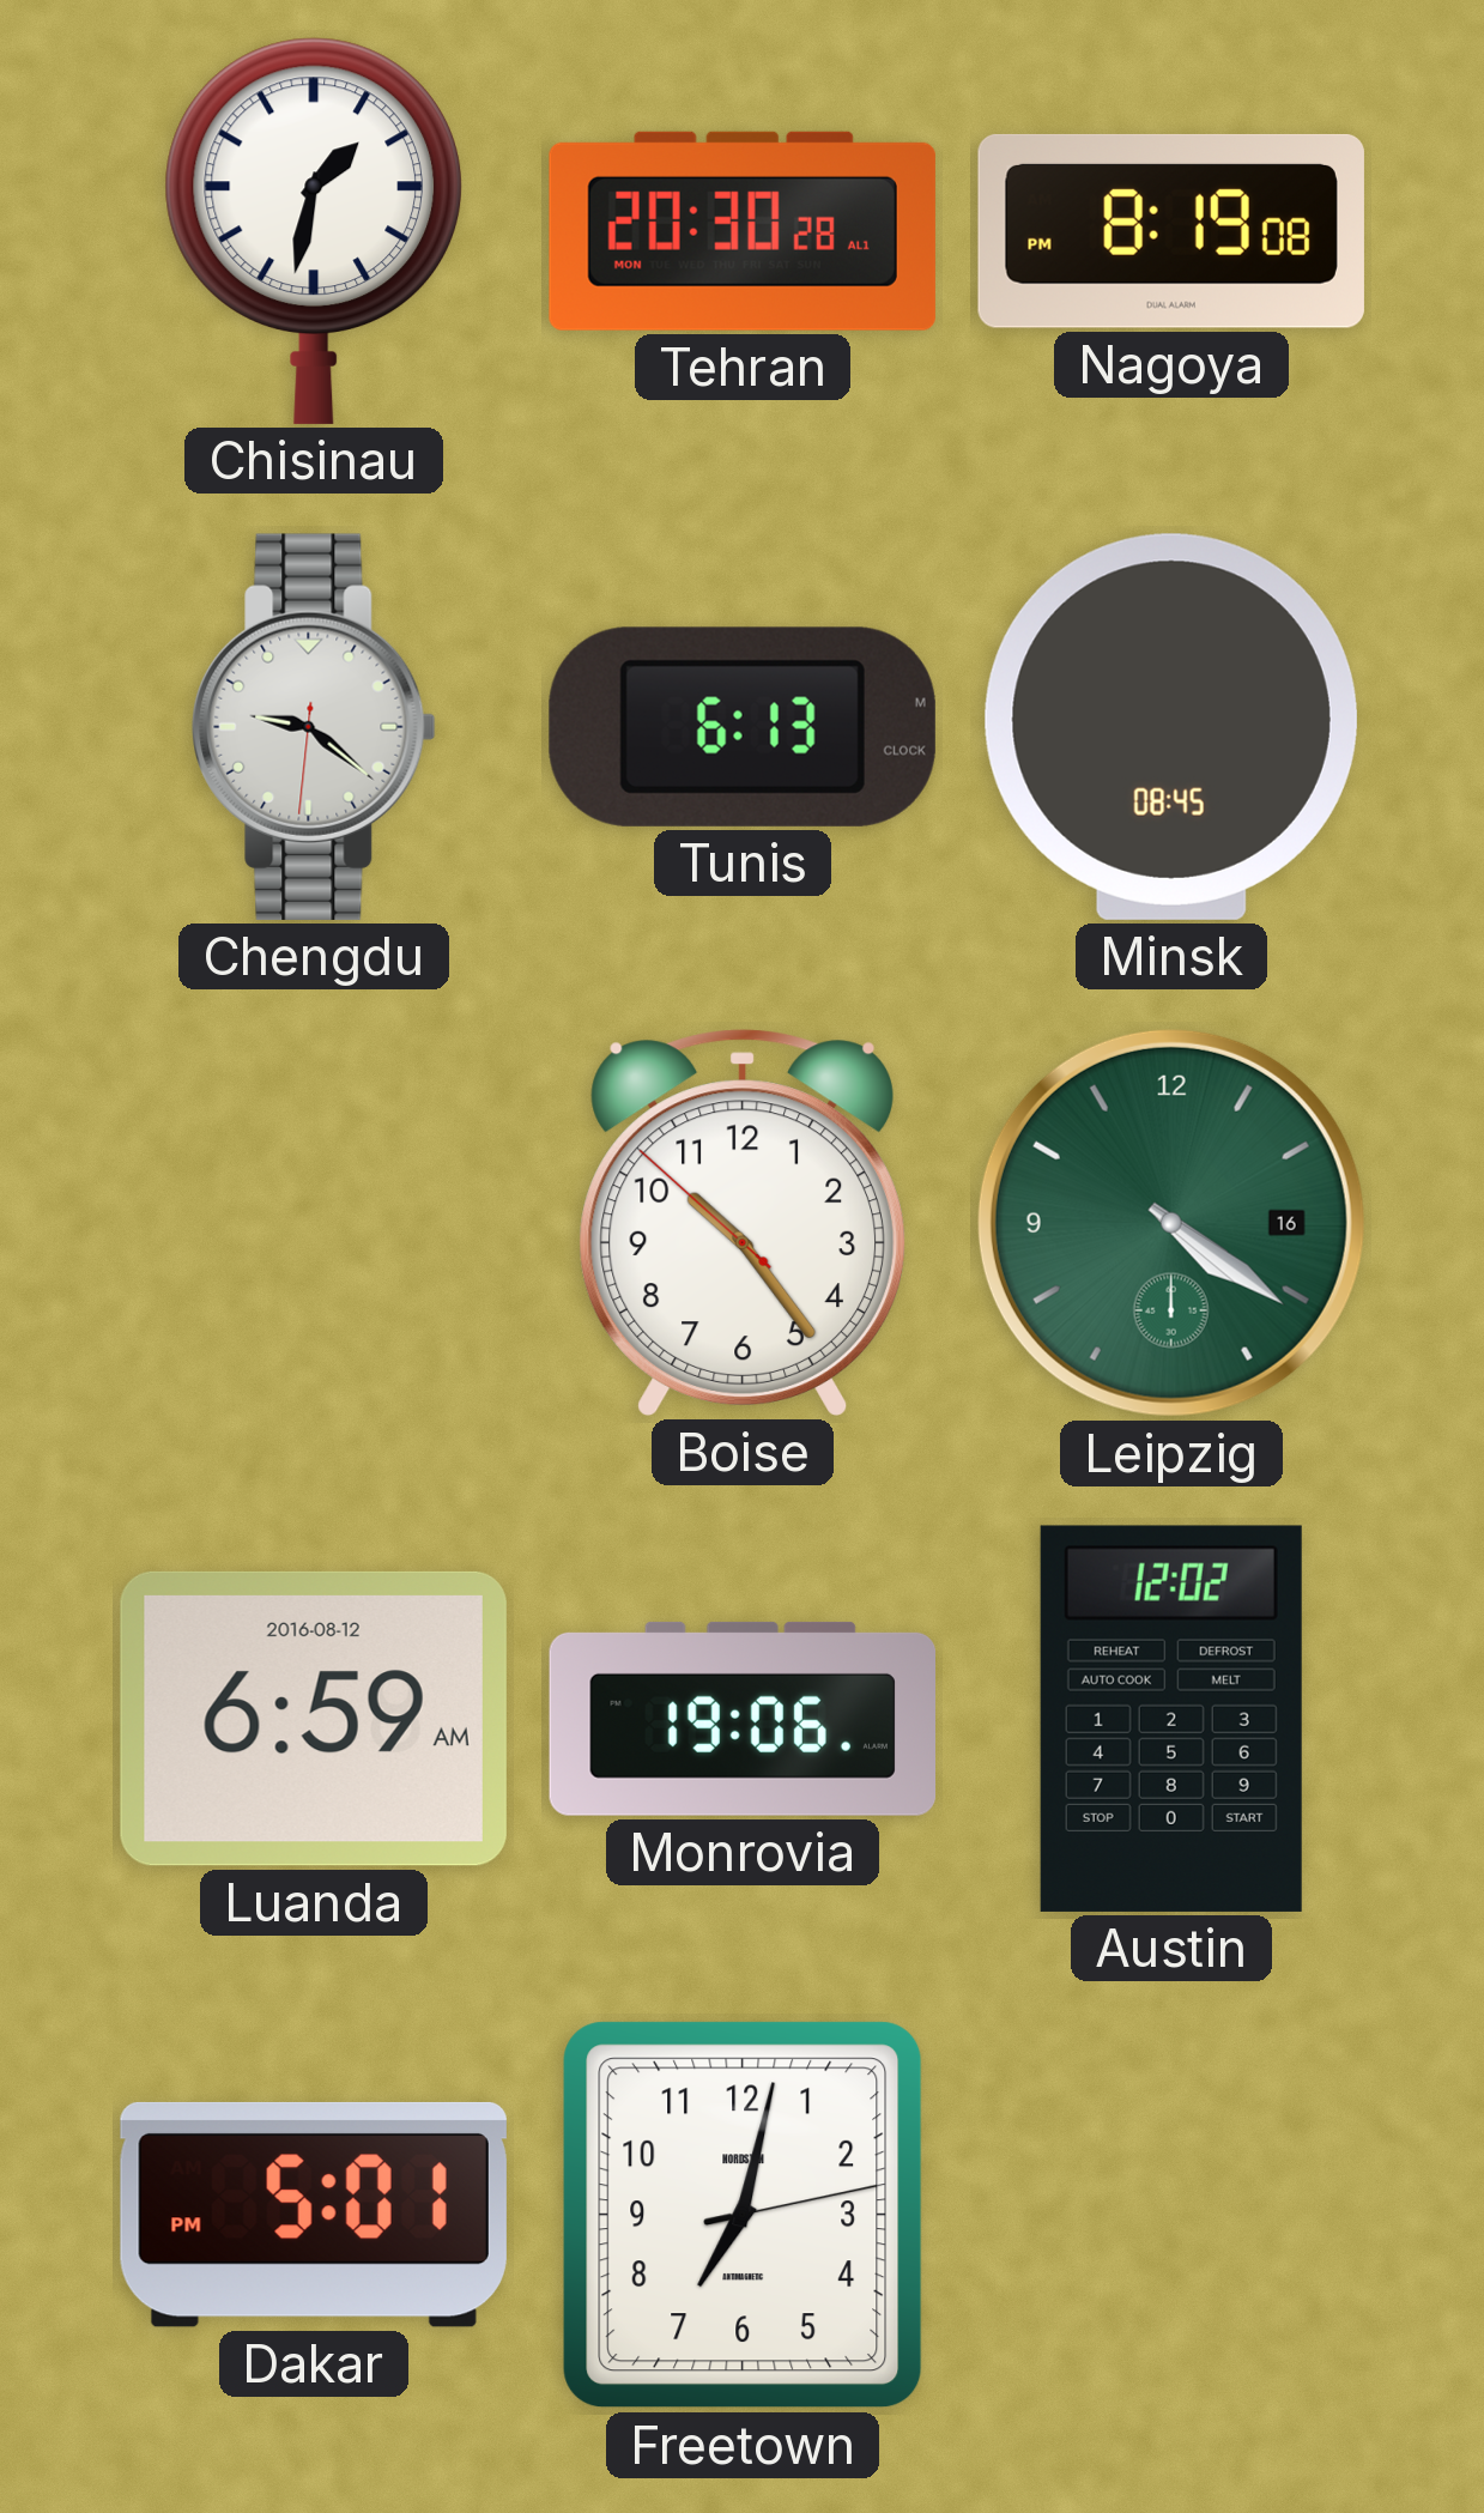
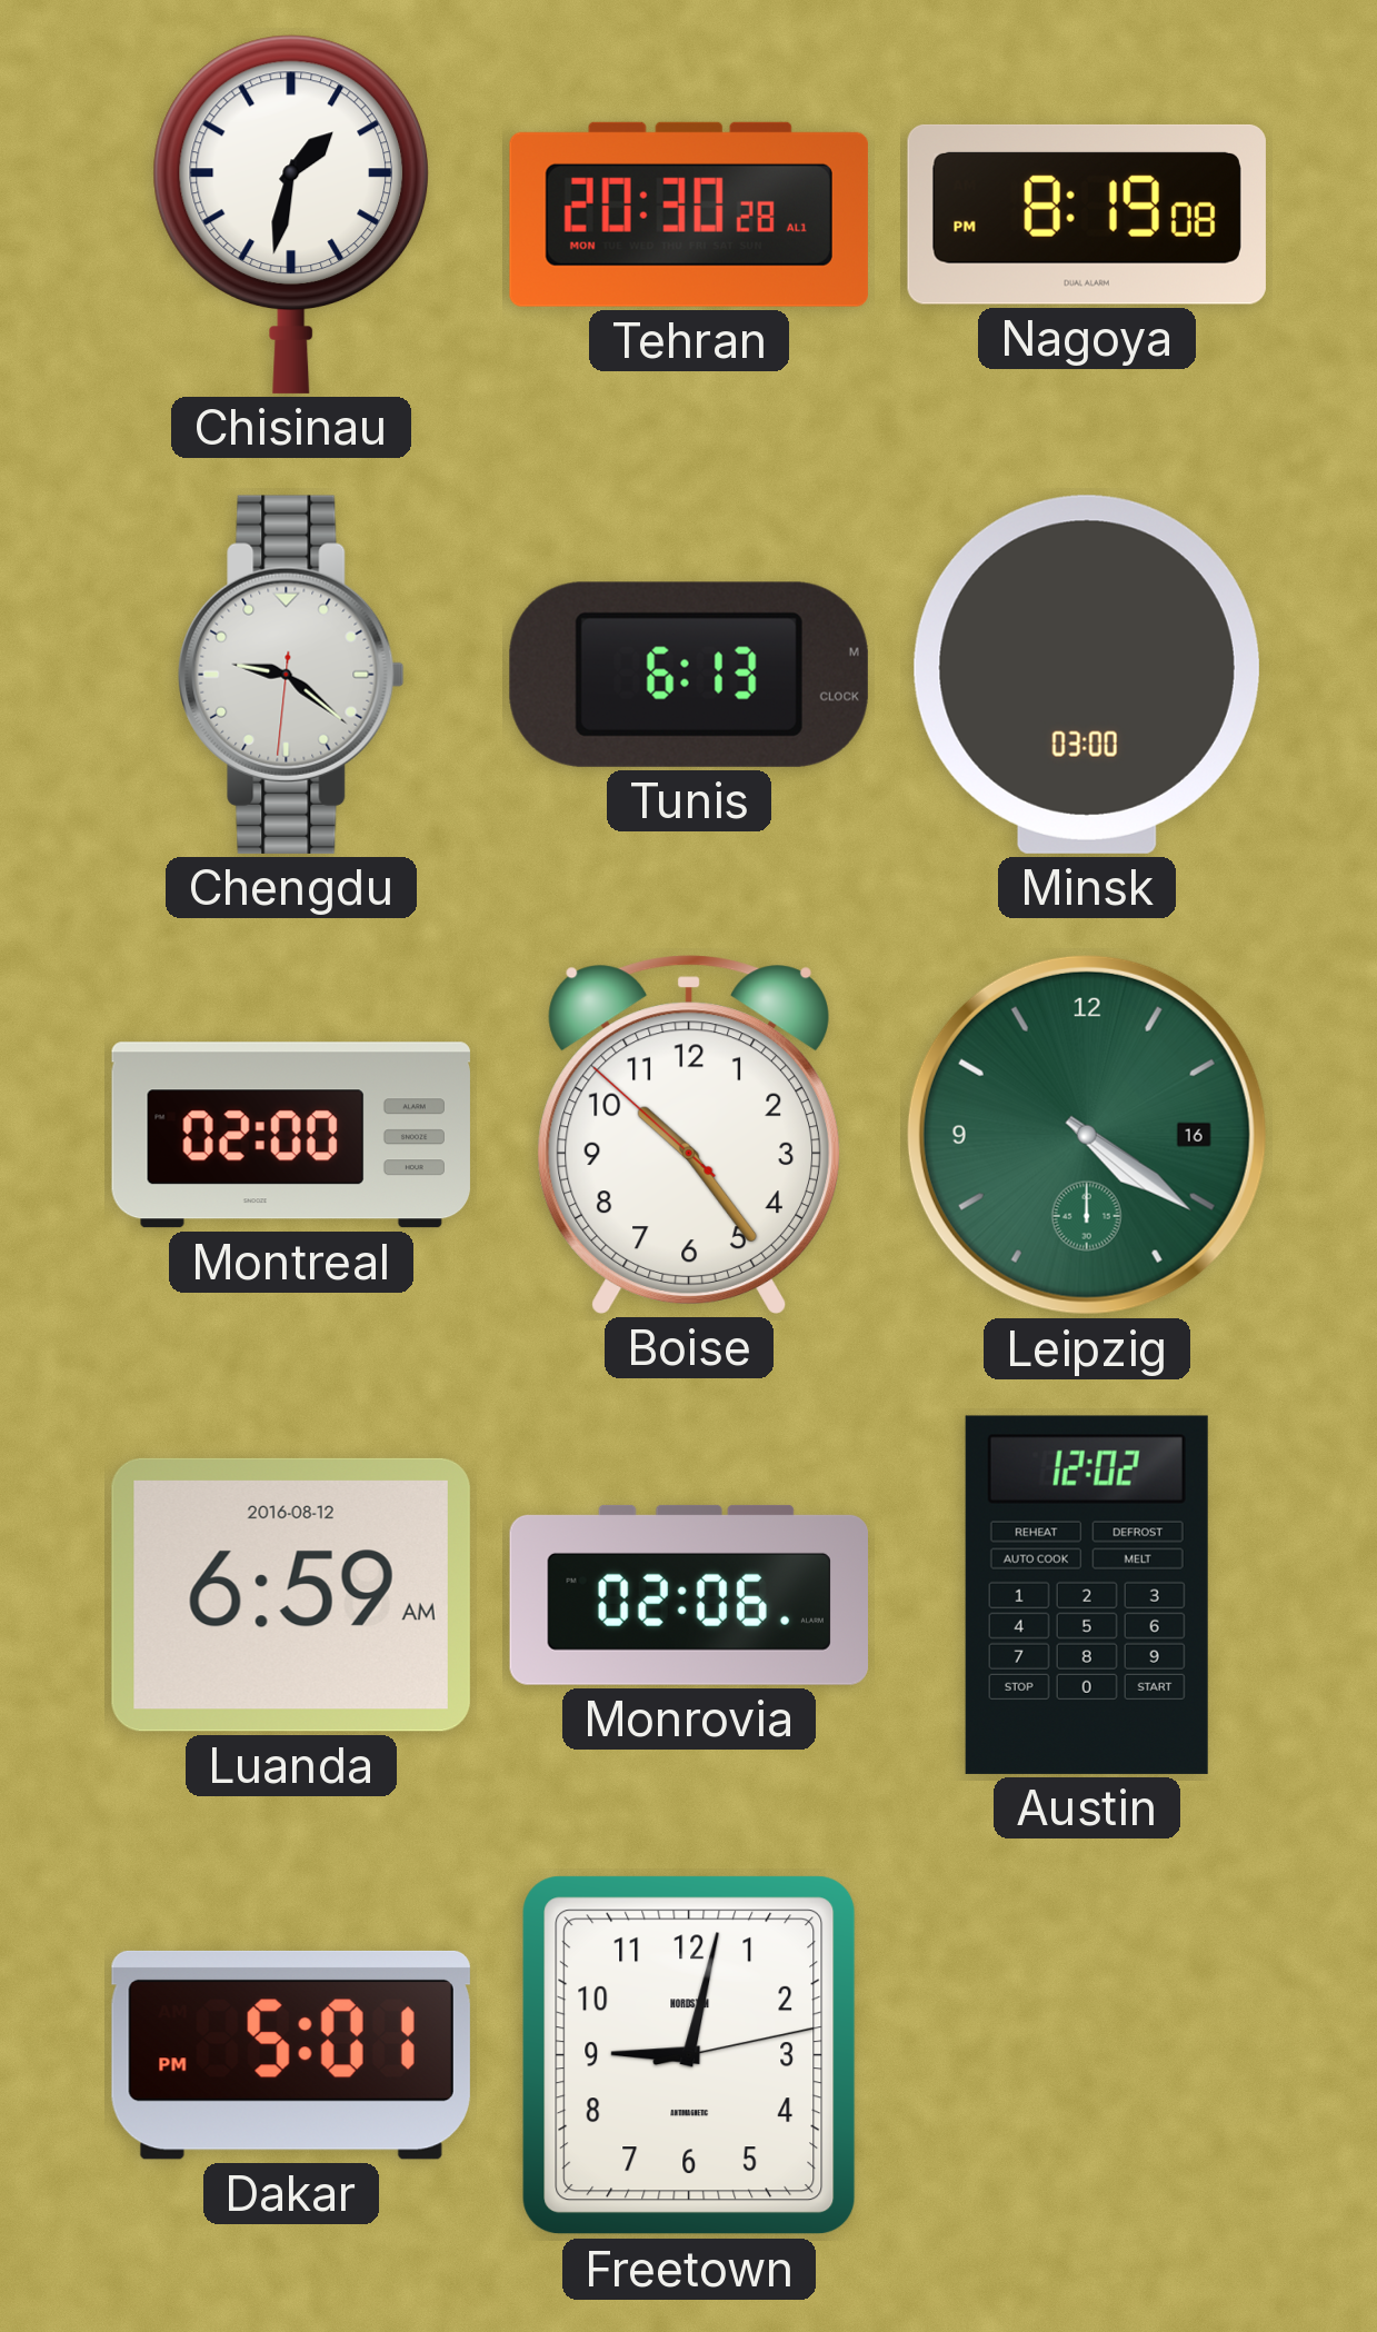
Minsk: 08:45 -> 03:00 (1087, 675)
Montreal: none -> 02:00 (291, 1135)
Monrovia: 19:06 -> 02:06 (688, 1595)
Freetown: 7:02 -> 9:02 (689, 2055)
